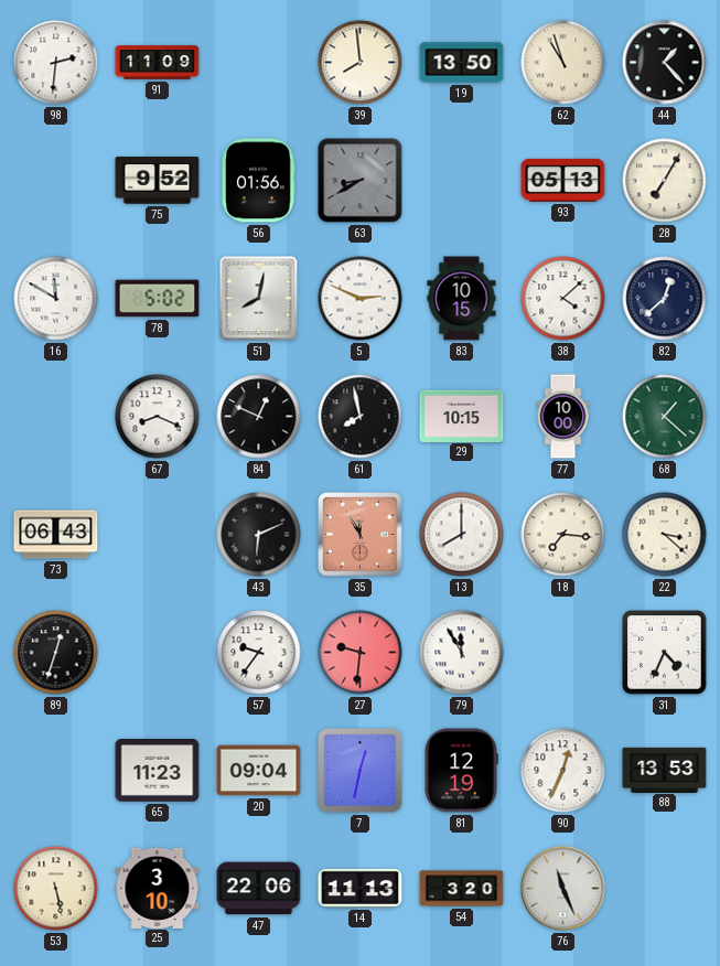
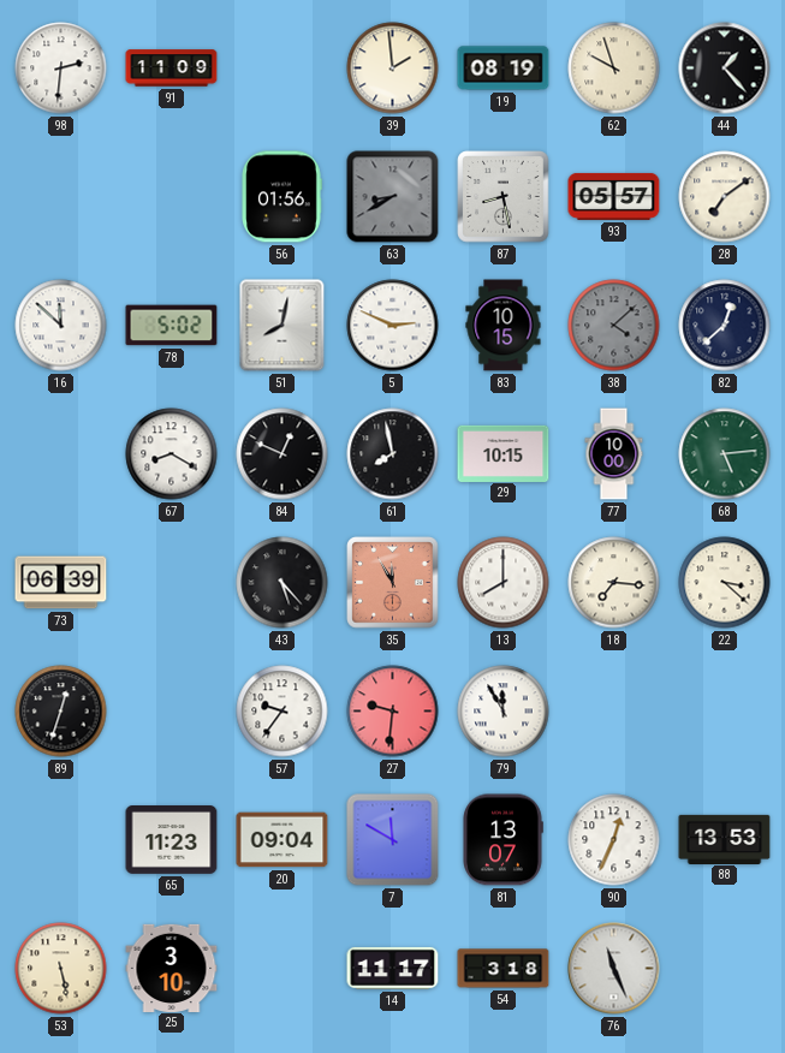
39: 7:59 -> 1:59 (393, 69)
19: 13:50 -> 08:19 (504, 69)
62: 10:57 -> 9:57 (614, 69)
75: 9:52 -> none (158, 181)
87: none -> 8:28 (504, 197)
93: 05:13 -> 05:57 (614, 196)
28: 7:05 -> 7:09 (725, 197)
16: 11:50 -> 11:52 (61, 326)
38 dial: white -> grey (614, 326)
67: 8:19 -> 8:20 (172, 454)
68: 1:22 -> 5:14 (725, 454)
73: 06:43 -> 06:39 (61, 583)
43: 6:11 -> 5:23 (283, 583)
31: 4:34 -> none (665, 653)
7: 12:32 -> 11:50 (393, 840)
81: 12:19 -> 13:07 (502, 840)
47: 22:06 -> none (259, 889)
14: 11:13 -> 11:17 (393, 968)
54: 3:20 -> 3:18 (504, 969)
